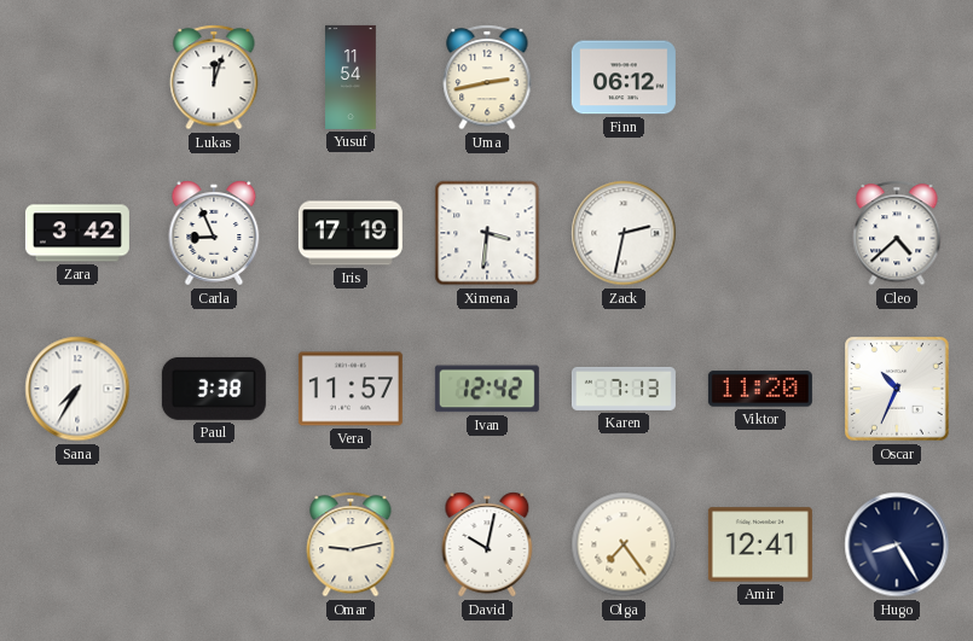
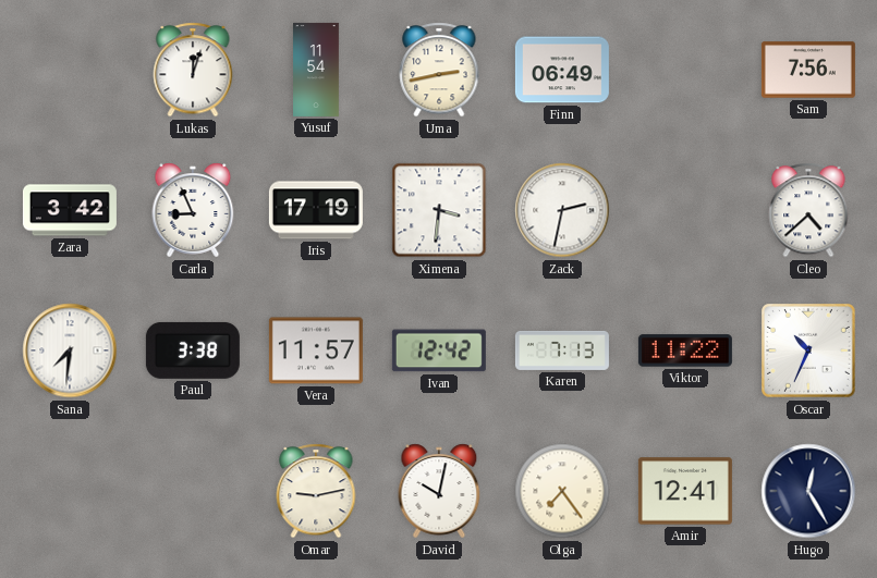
Finn: 06:12 -> 06:49 (562, 70)
Sam: none -> 7:56 (808, 70)
Sana: 7:35 -> 7:31 (70, 351)
Viktor: 11:20 -> 11:22 (685, 351)
Hugo: 8:25 -> 12:25 (808, 491)
